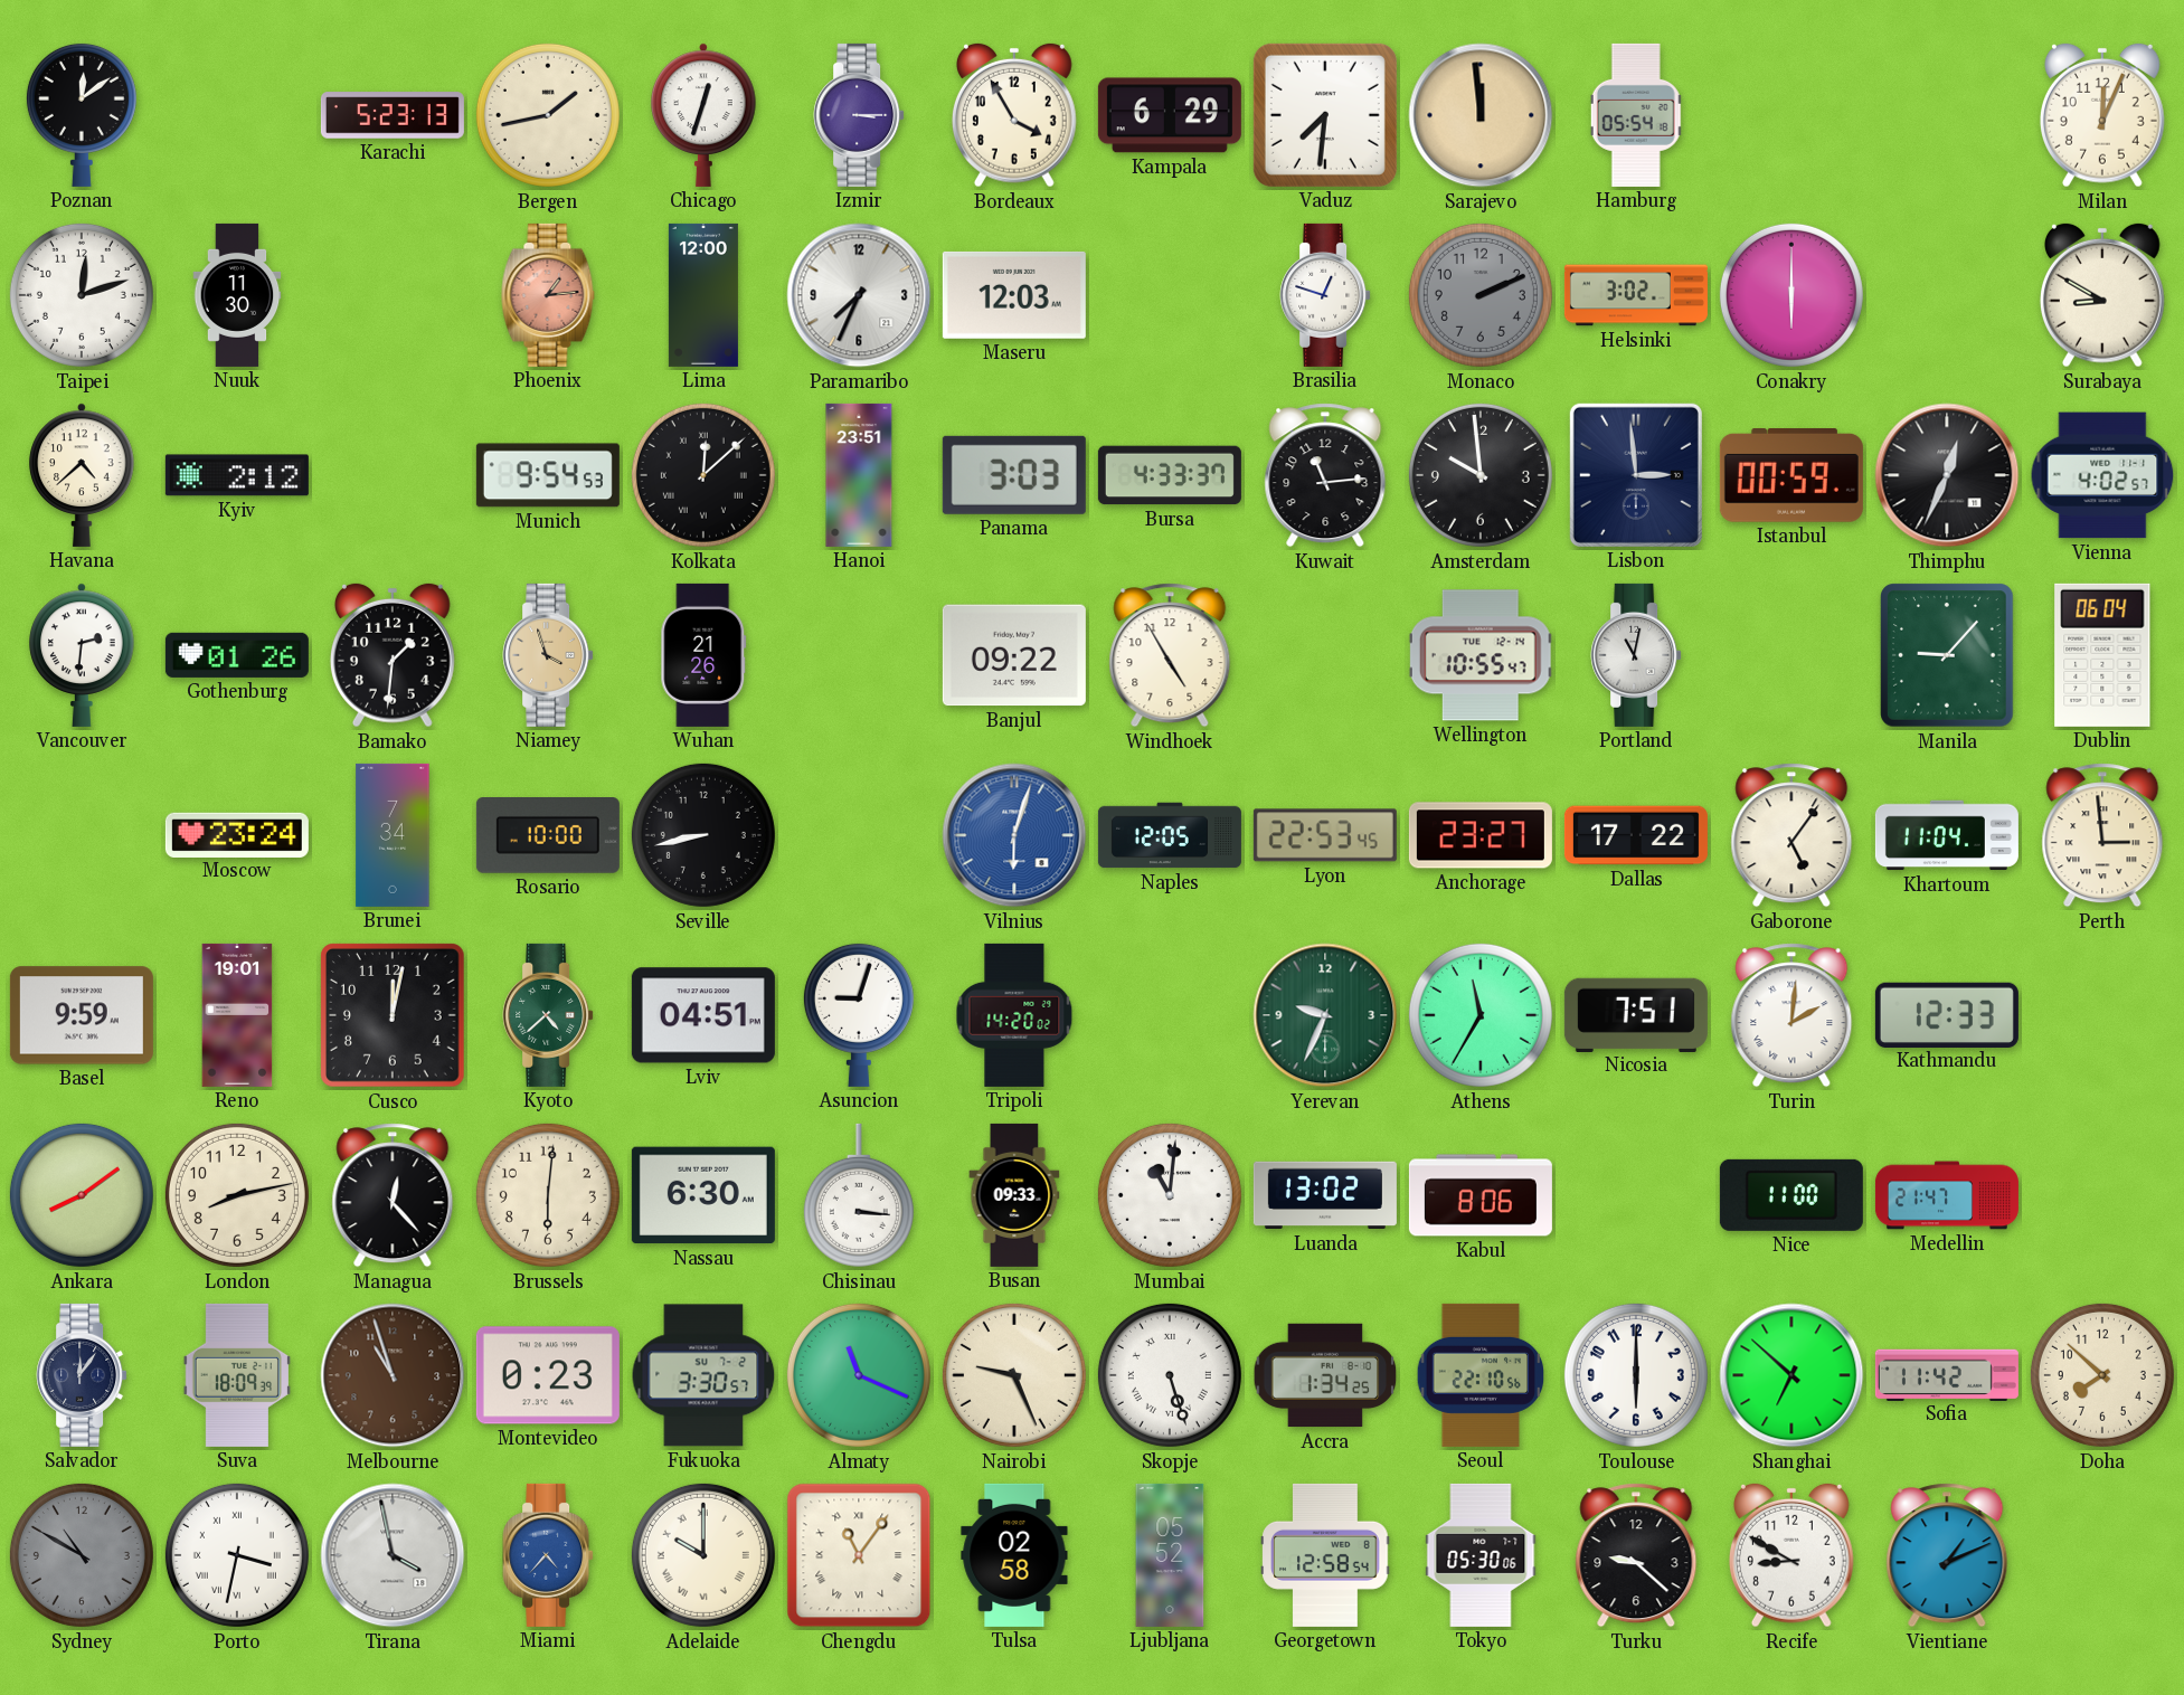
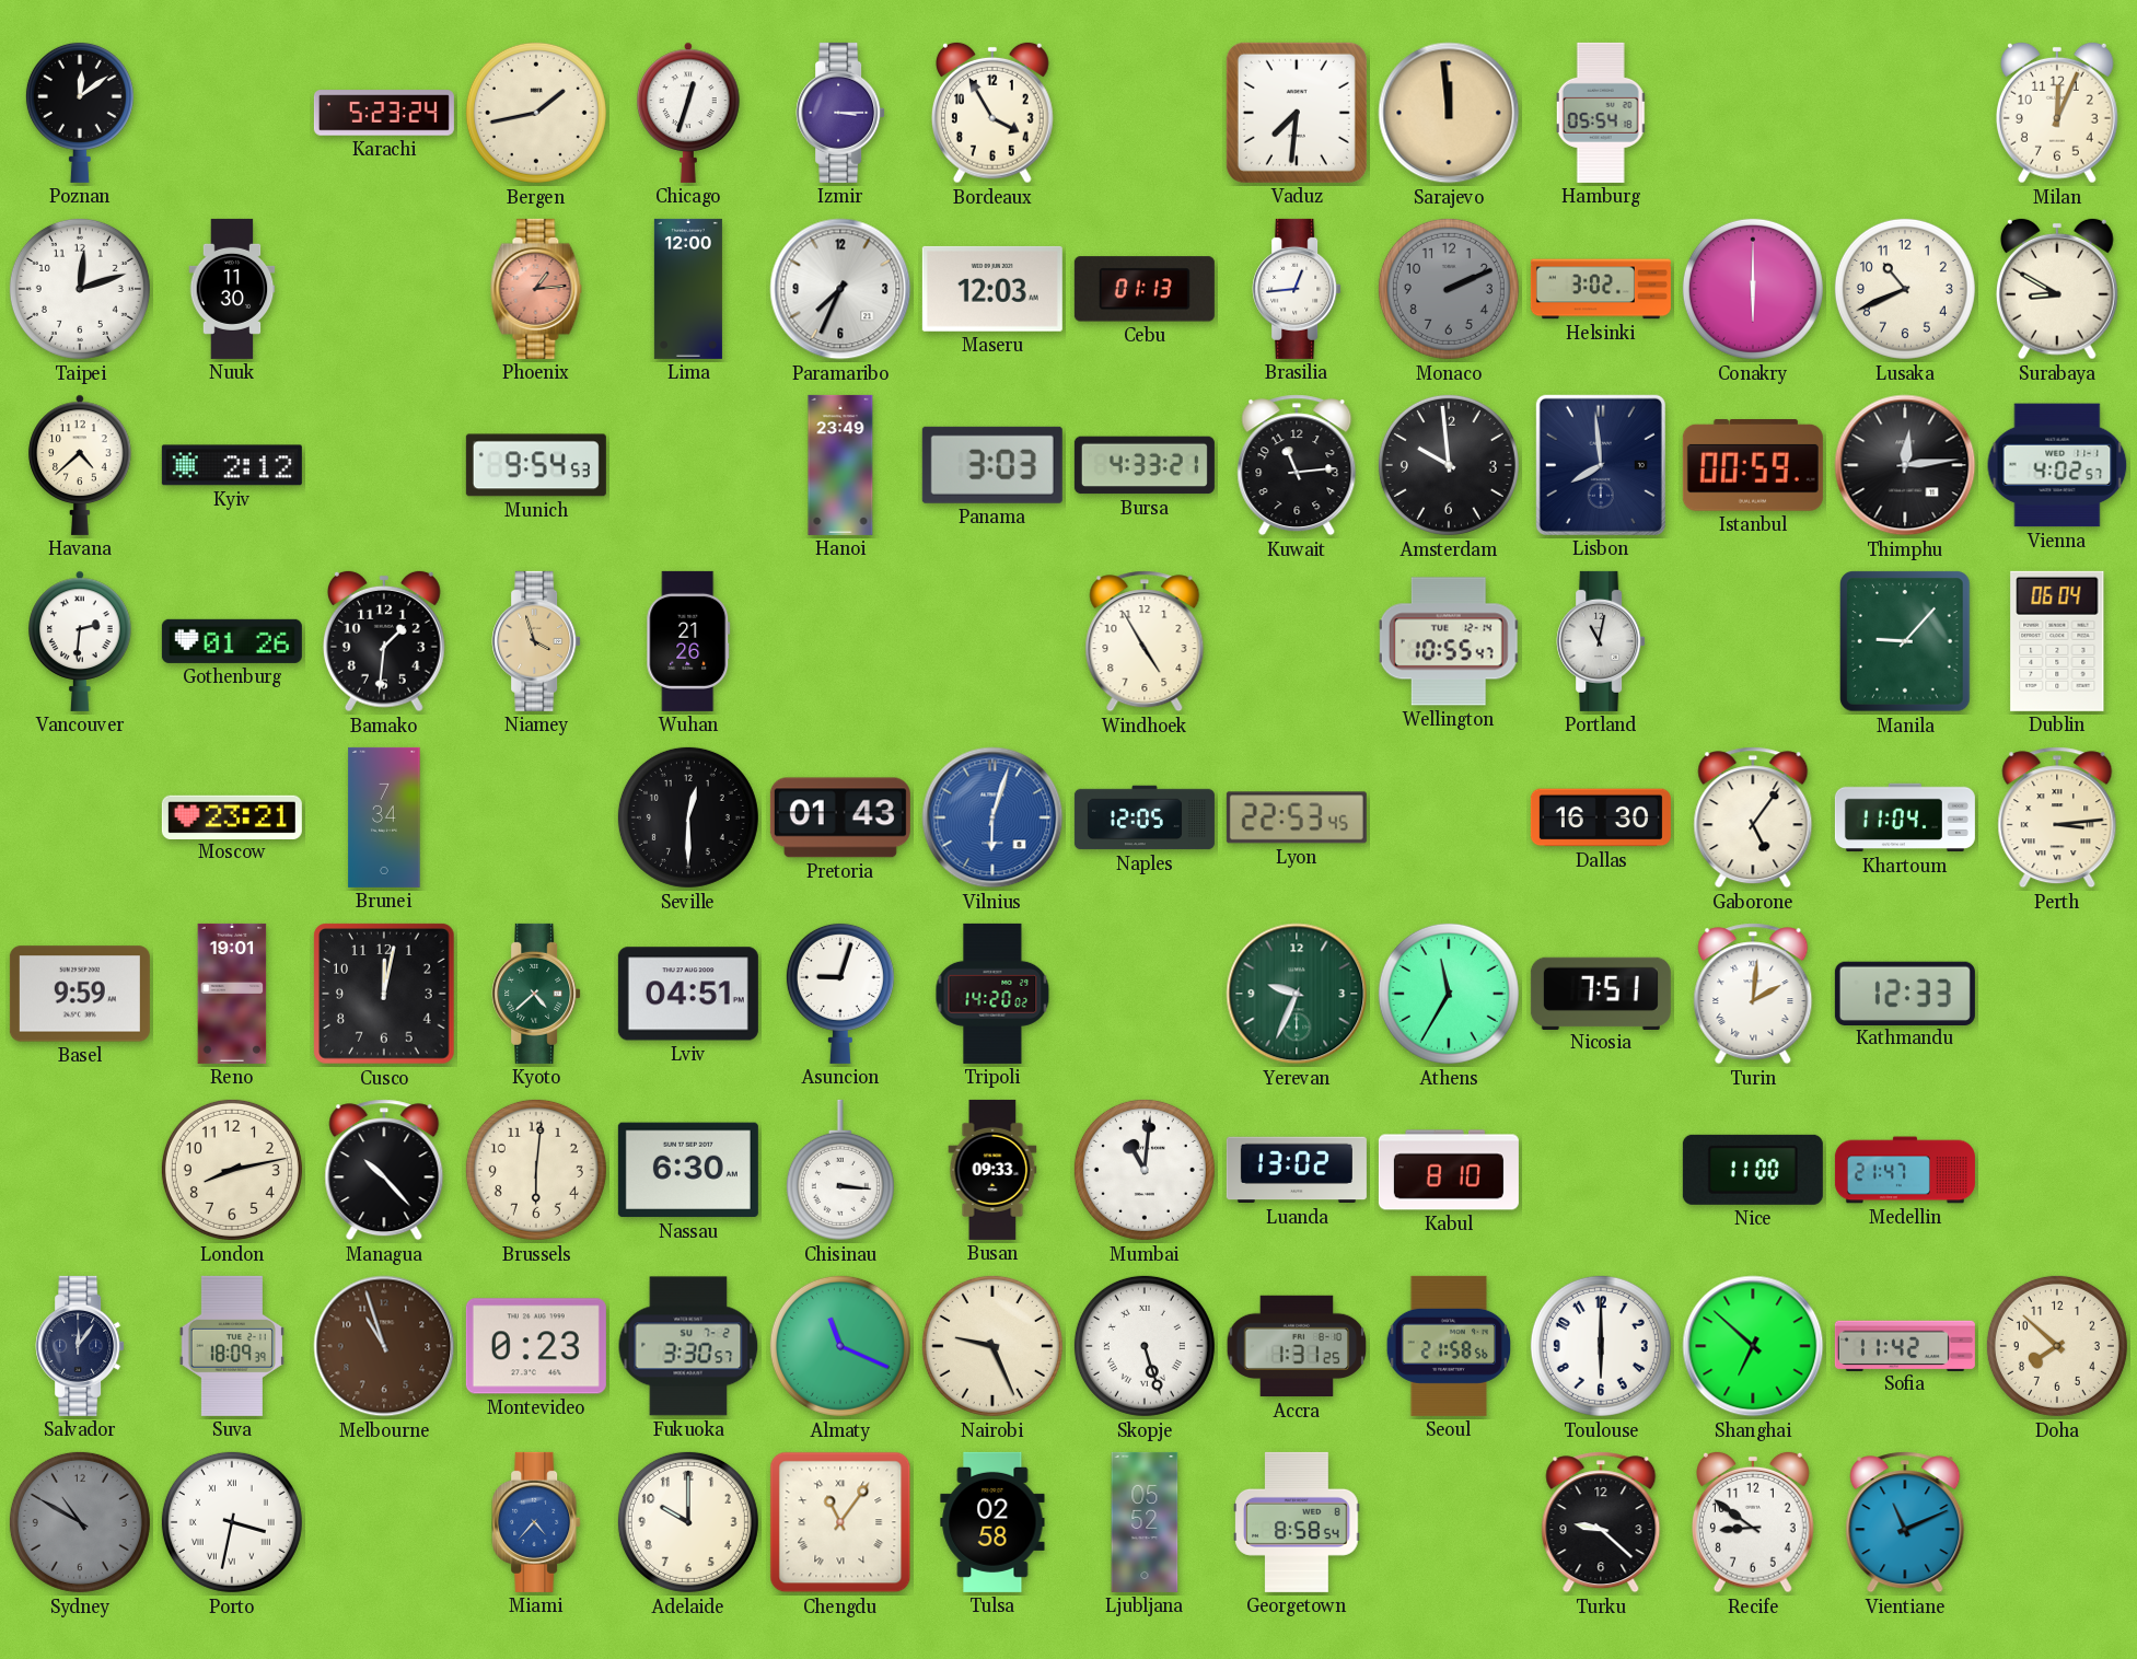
Karachi: 5:23:13 -> 5:23:24 (384, 113)
Kampala: 6:29 -> none (1170, 115)
Cebu: none -> 01:13 (1145, 289)
Brasilia: 12:48 -> 12:44 (1297, 289)
Lusaka: none -> 10:41 (1905, 289)
Kolkata: 12:08 -> none (703, 475)
Hanoi: 23:51 -> 23:49 (840, 465)
Bursa: 4:33:37 -> 4:33:21 (1145, 465)
Lisbon: 2:59 -> 7:59 (1601, 465)
Thimphu: 12:34 -> 12:14 (1905, 465)
Banjul: 09:22 -> none (1014, 655)
Moscow: 23:24 -> 23:21 (232, 816)
Rosario: 10:00 -> none (548, 836)
Seville: 8:43 -> 12:30 (688, 817)
Pretoria: none -> 01:43 (840, 817)
Anchorage: 23:27 -> none (1481, 835)
Dallas: 17:22 -> 16:30 (1601, 817)
Perth: 2:59 -> 3:14 (2057, 817)
Ankara: 8:09 -> none (82, 1195)
Managua: 12:23 -> 10:23 (384, 1170)
Kabul: 8:06 -> 8:10 (1449, 1170)
Accra: 1:34 -> 1:31 (1297, 1346)
Seoul: 22:10 -> 21:58 (1449, 1346)
Tirana: 3:58 -> none (393, 1555)
Adelaide numerals: Roman -> Arabic (688, 1522)
Georgetown: 12:58 -> 8:58 (1297, 1522)
Tokyo: 05:30 -> none (1481, 1555)
Recife: 8:50 -> 8:51 (1753, 1522)
Vientiane: 1:11 -> 11:11 (1905, 1522)
